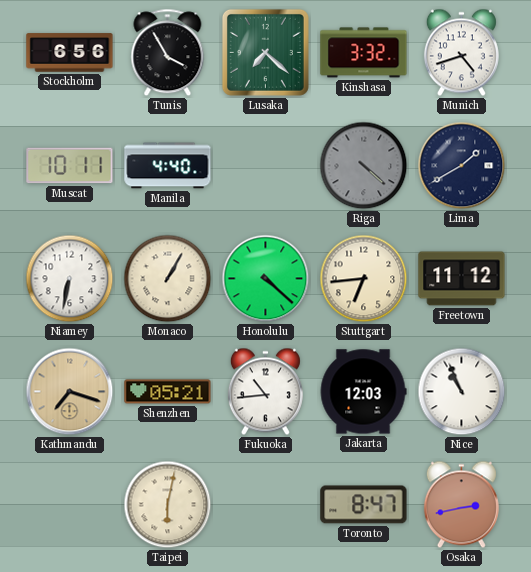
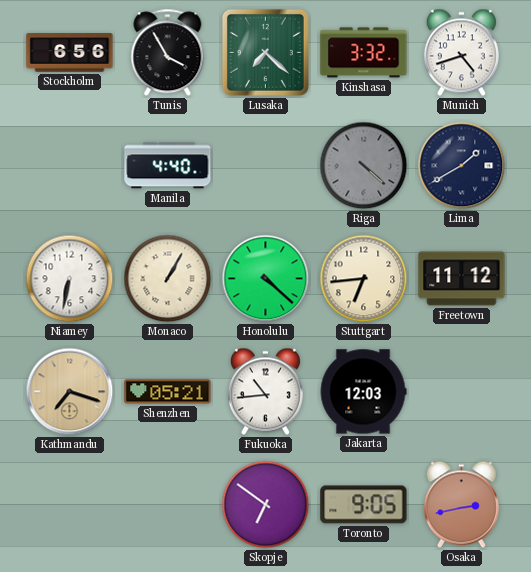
Muscat: 10:11 -> none (70, 166)
Nice: 10:56 -> none (462, 392)
Taipei: 6:02 -> none (168, 505)
Skopje: none -> 6:51 (266, 505)
Toronto: 8:47 -> 9:05 (364, 505)
